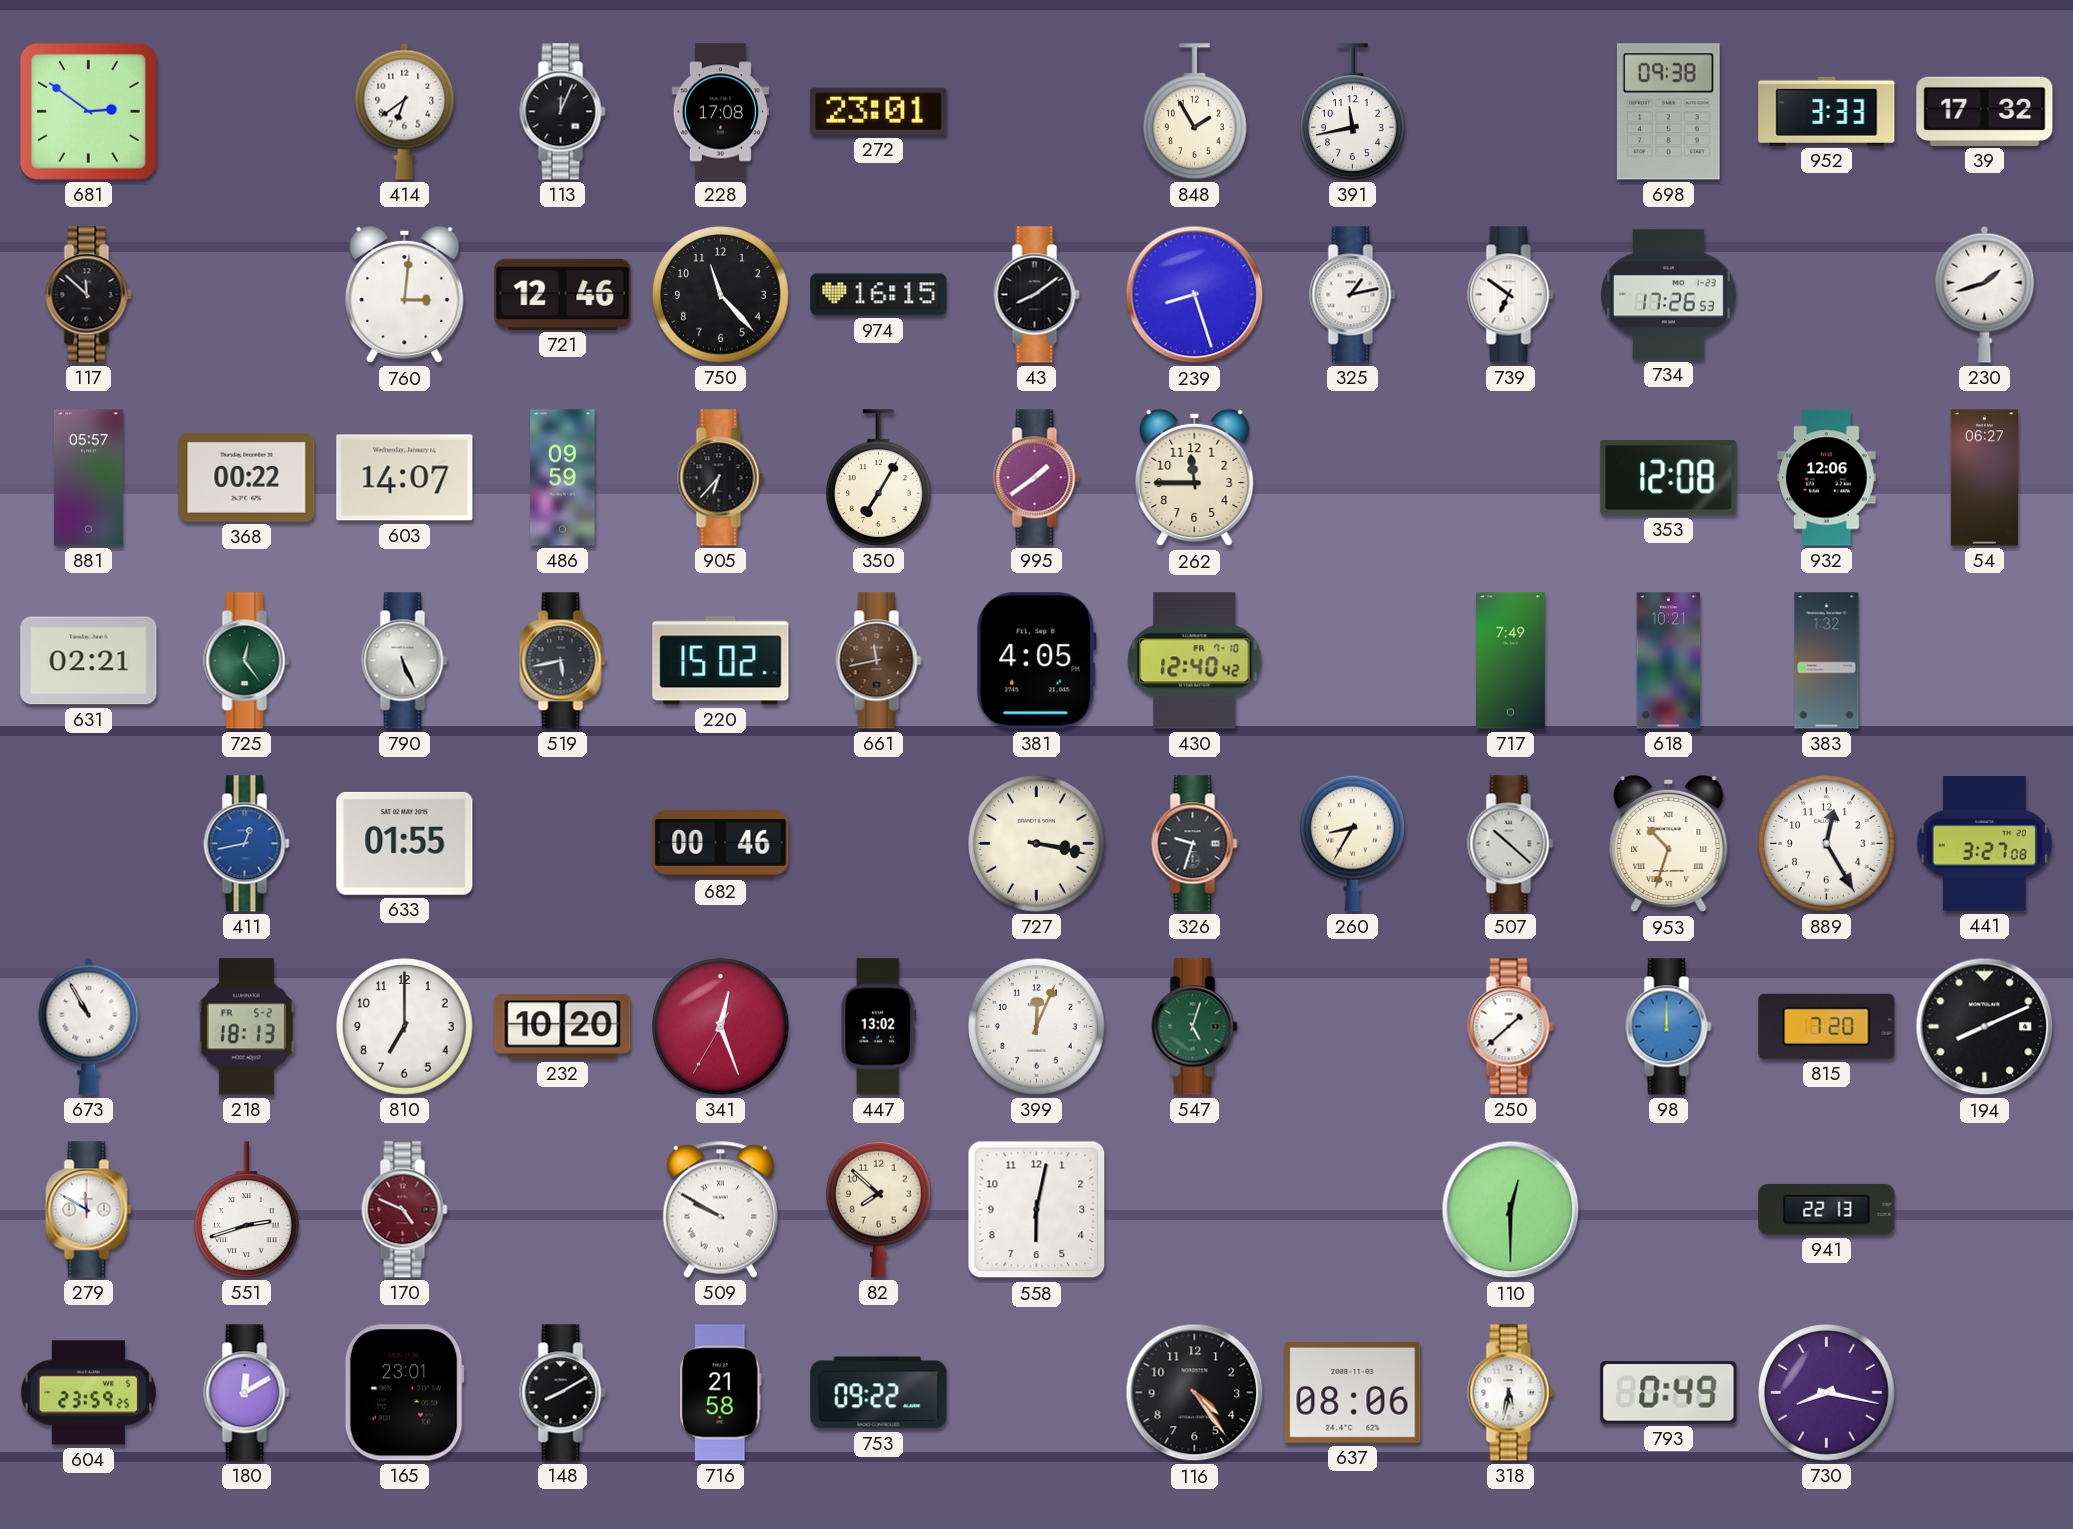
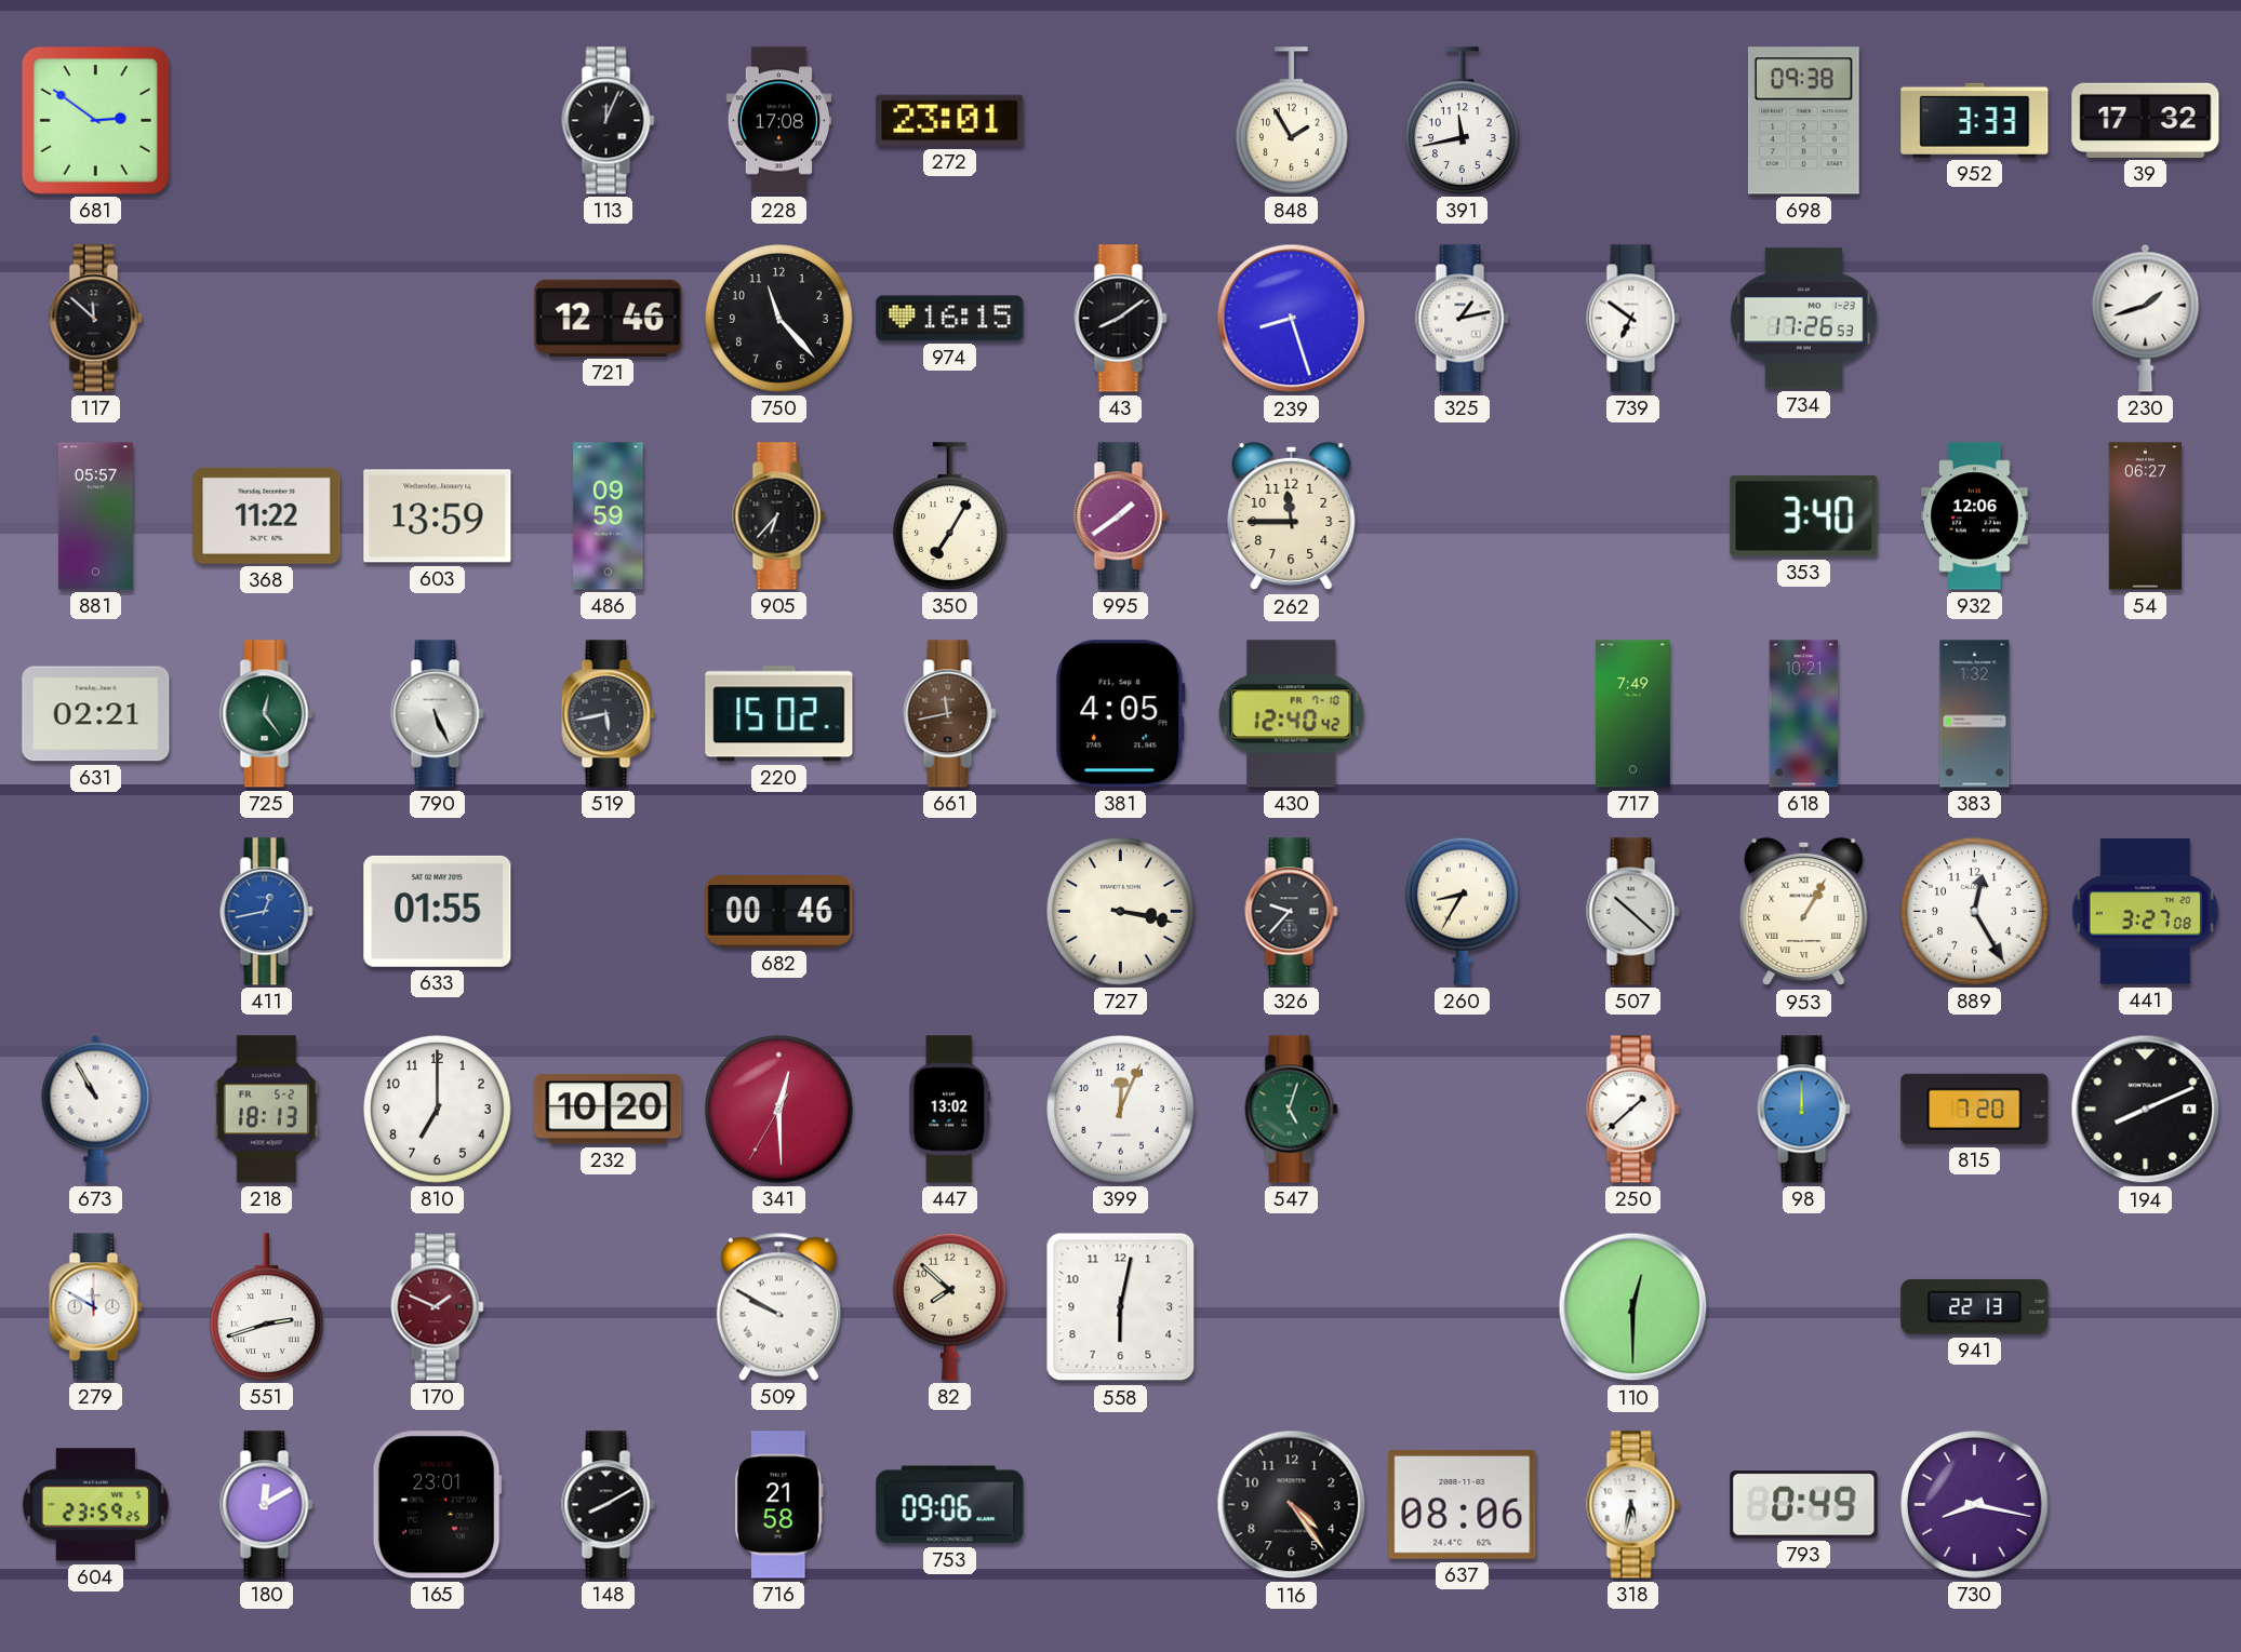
414: 6:39 -> none (405, 111)
760: 3:01 -> none (405, 295)
368: 00:22 -> 11:22 (267, 515)
603: 14:07 -> 13:59 (438, 516)
353: 12:08 -> 3:40 (1804, 516)
326: 9:33 -> 9:37 (1292, 912)
953: 10:33 -> 1:05 (1804, 912)
341: 12:26 -> 12:29 (779, 1110)
170: 4:49 -> 1:49 (438, 1307)
753: 09:22 -> 09:06 (950, 1505)
